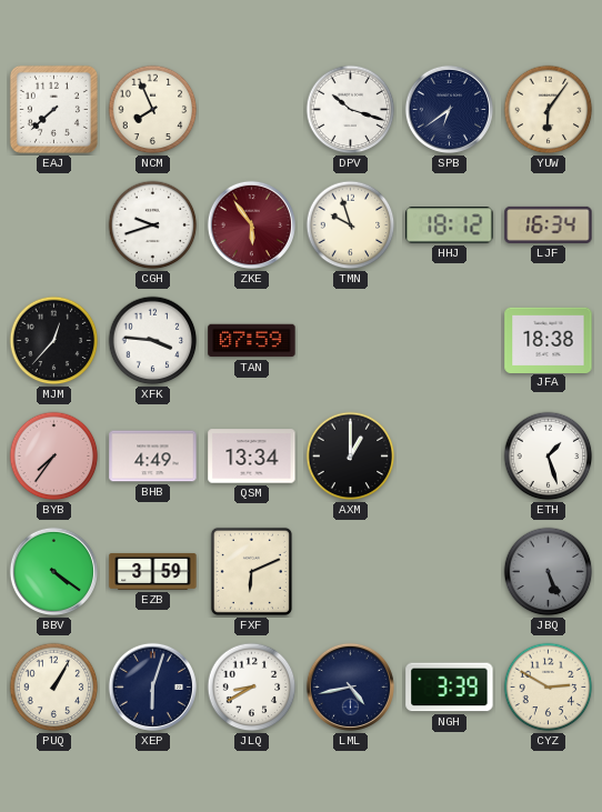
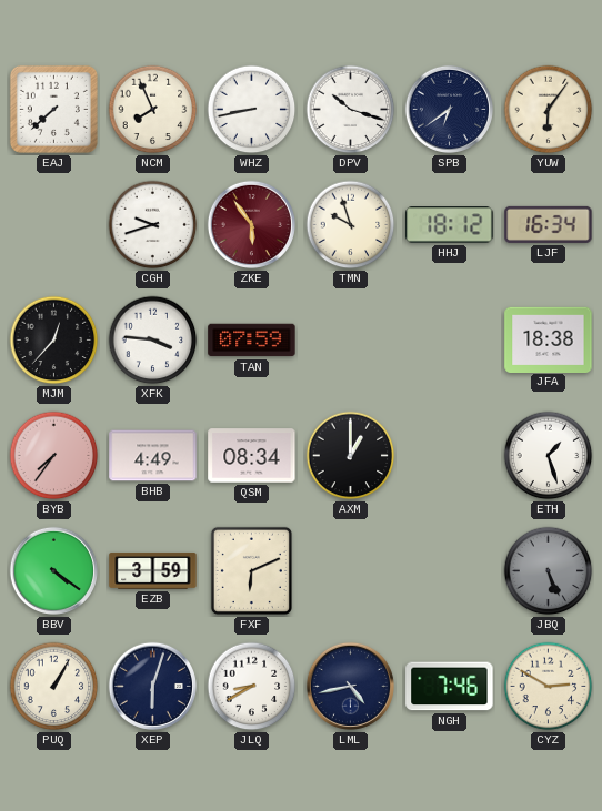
WHZ: none -> 8:43 (252, 110)
QSM: 13:34 -> 08:34 (252, 456)
NGH: 3:39 -> 7:46 (450, 687)
